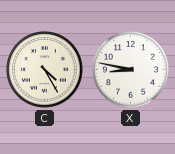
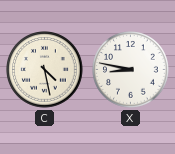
C: 4:25 -> 4:28 (45, 70)
